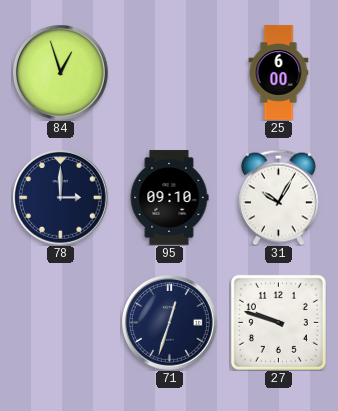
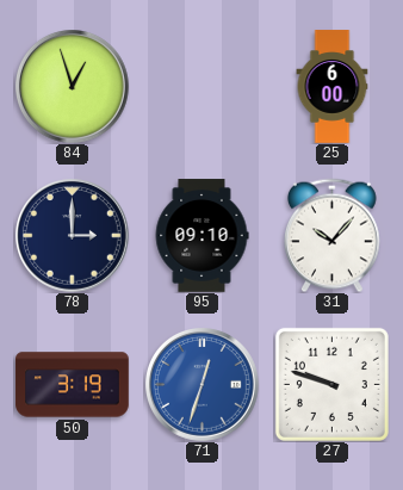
31: 10:05 -> 10:07 (331, 235)
50: none -> 3:19 (73, 385)
71 dial: navy -> blue (203, 385)
